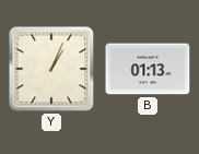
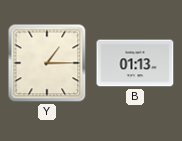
Y: 1:04 -> 1:15 (47, 63)
